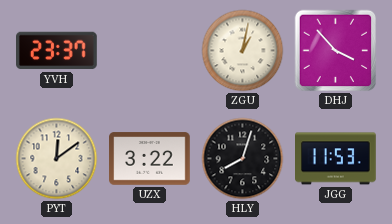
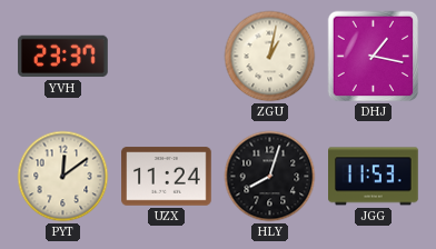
DHJ: 3:53 -> 1:17 (374, 57)
UZX: 3:22 -> 11:24 (167, 177)
